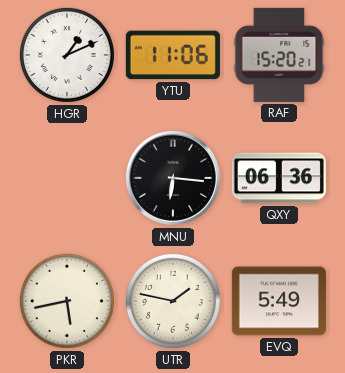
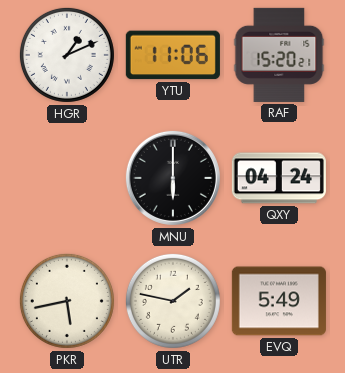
MNU: 6:16 -> 6:00 (173, 178)
QXY: 06:36 -> 04:24 (279, 178)
